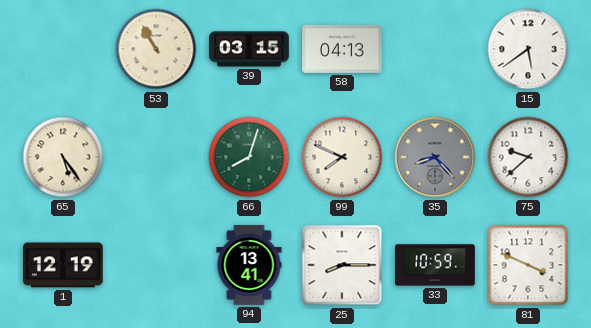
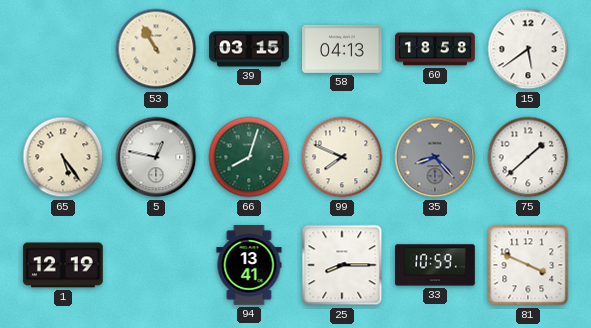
60: none -> 18:58 (435, 49)
5: none -> 12:47 (156, 157)
75: 9:38 -> 1:38 (528, 157)
